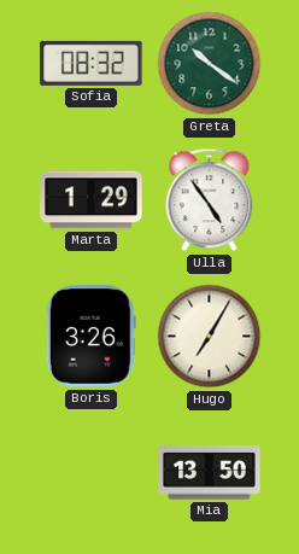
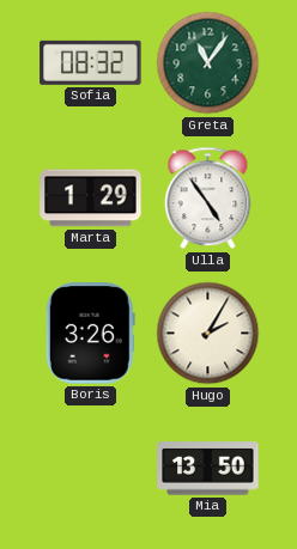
Greta: 10:21 -> 11:06 (208, 63)
Hugo: 7:05 -> 2:05 (208, 334)
